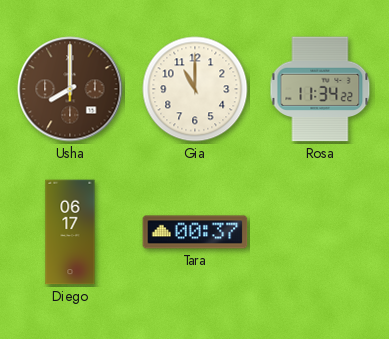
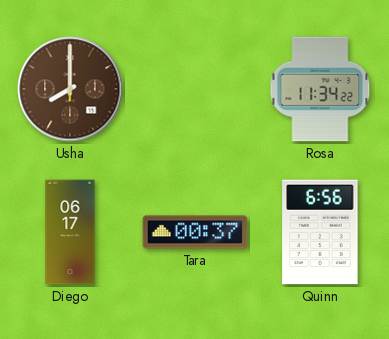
Gia: 11:00 -> none (195, 89)
Quinn: none -> 6:56 (320, 232)
